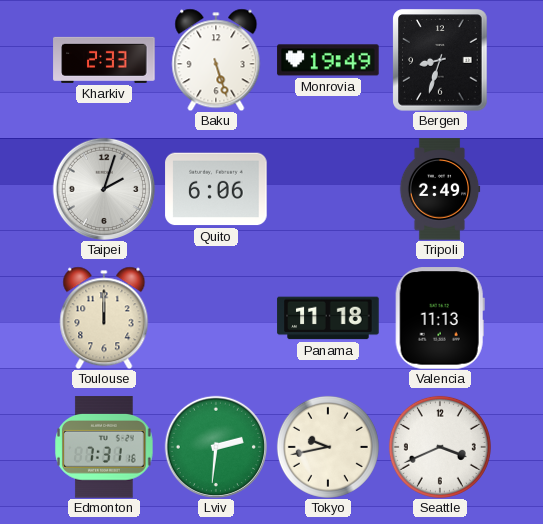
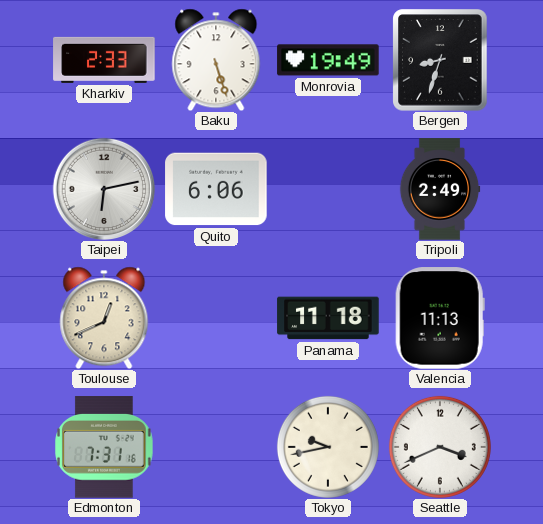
Taipei: 2:03 -> 6:13 (103, 188)
Toulouse: 12:00 -> 12:41 (104, 318)
Lviv: 2:31 -> none (215, 446)
